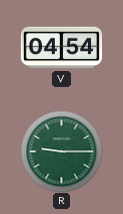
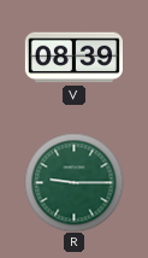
V: 04:54 -> 08:39 (73, 58)
